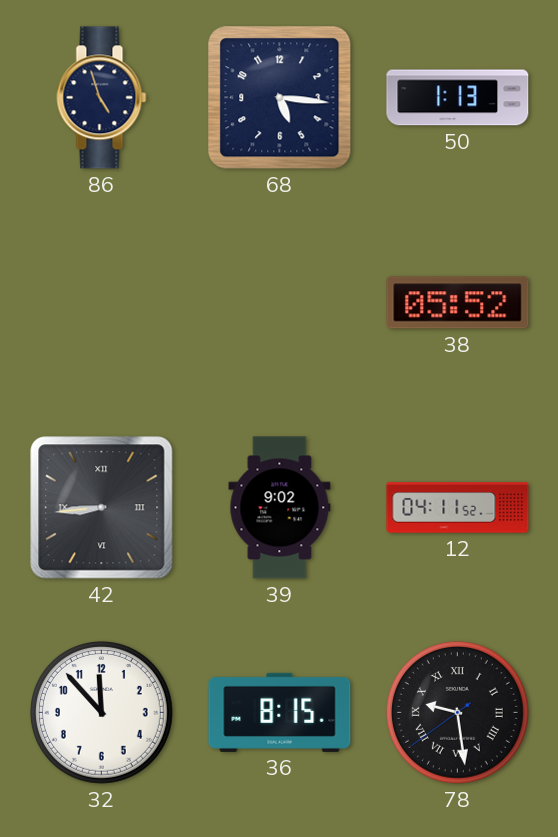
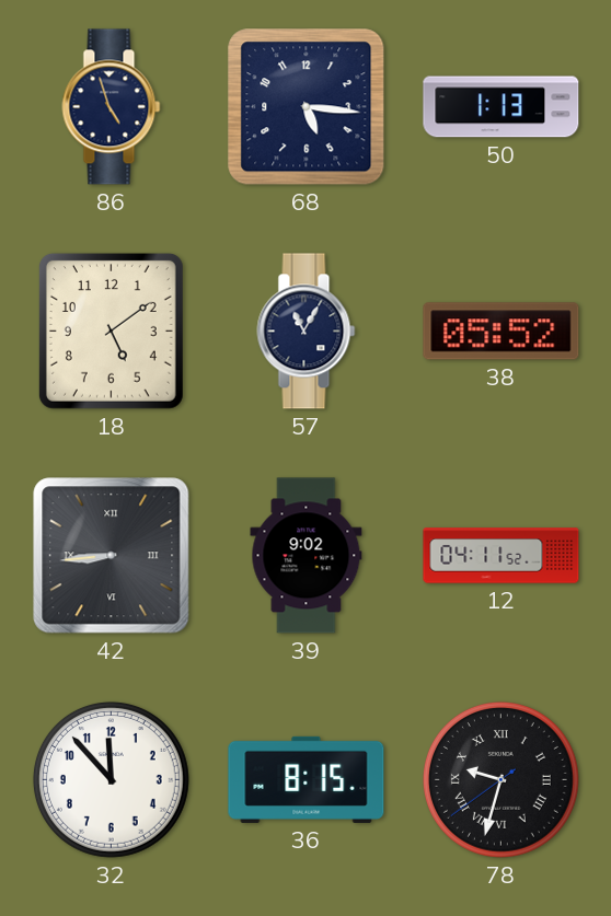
18: none -> 5:09 (111, 331)
57: none -> 11:05 (307, 332)
78: 9:28 -> 9:32 (500, 779)
